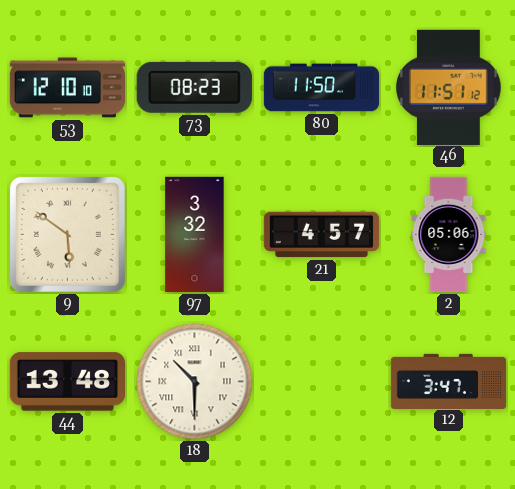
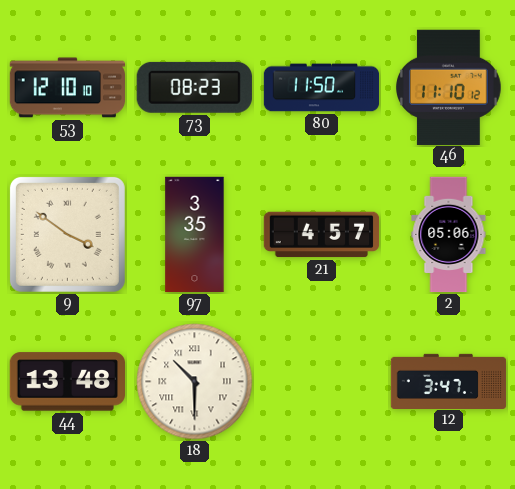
46: 11:51 -> 11:10 (449, 87)
9: 5:51 -> 3:51 (67, 234)
97: 3:32 -> 3:35 (195, 235)
